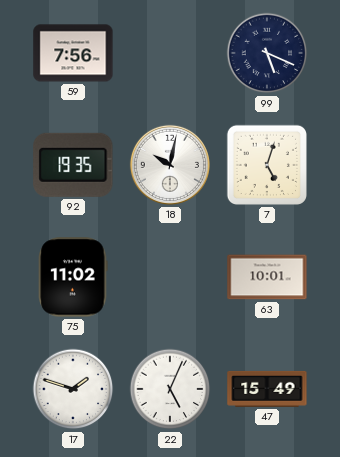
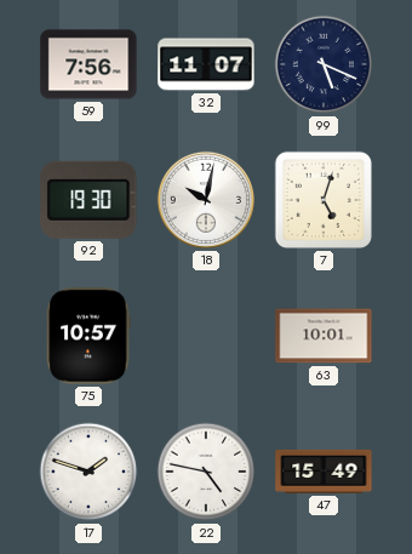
32: none -> 11:07 (206, 64)
92: 19:35 -> 19:30 (88, 200)
75: 11:02 -> 10:57 (88, 336)
22: 5:04 -> 4:47 (206, 472)
